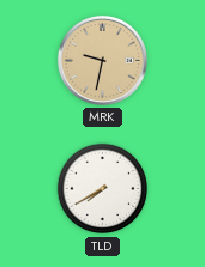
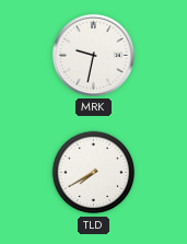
MRK dial: champagne -> white (93, 55)
